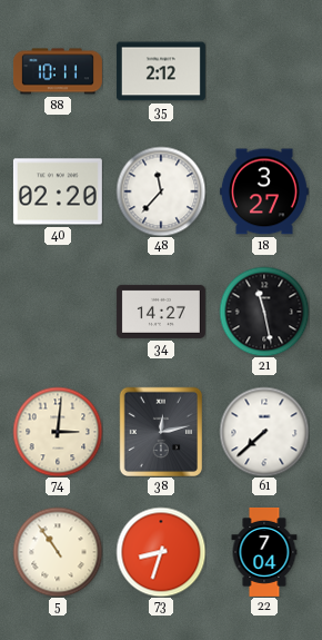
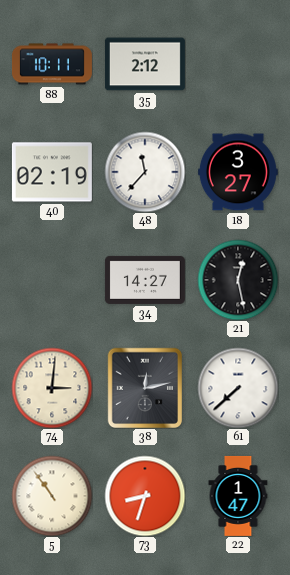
40: 02:20 -> 02:19 (52, 172)
21: 11:28 -> 12:28 (238, 280)
22: 7:04 -> 1:47 (238, 496)
